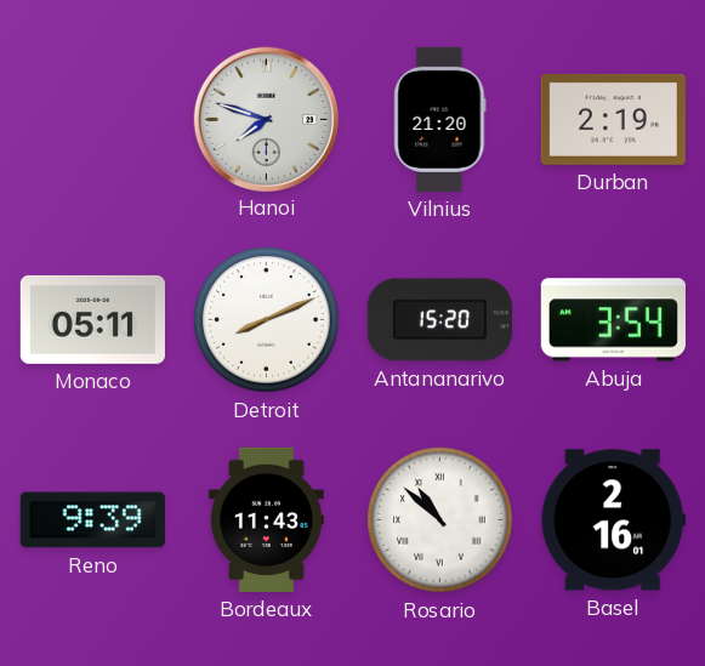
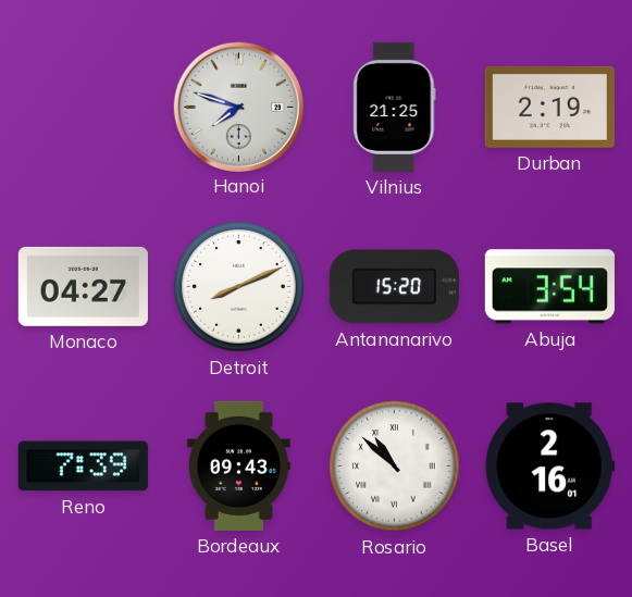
Vilnius: 21:20 -> 21:25 (395, 107)
Monaco: 05:11 -> 04:27 (83, 286)
Reno: 9:39 -> 7:39 (83, 467)
Bordeaux: 11:43 -> 09:43 (238, 465)
